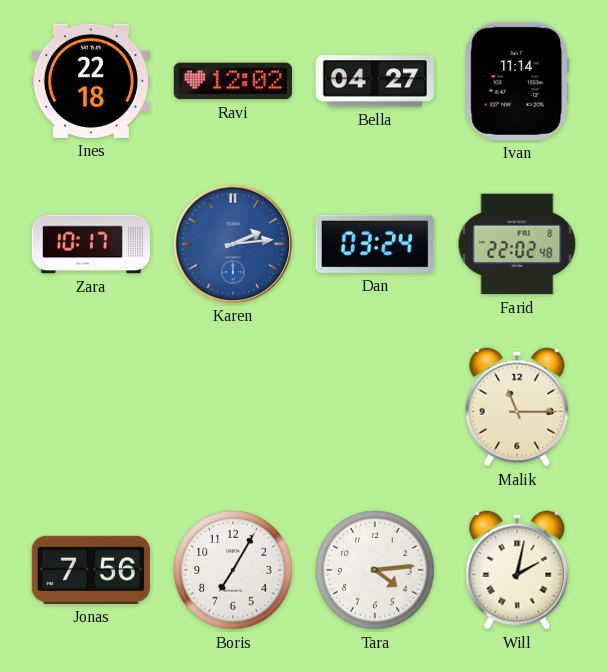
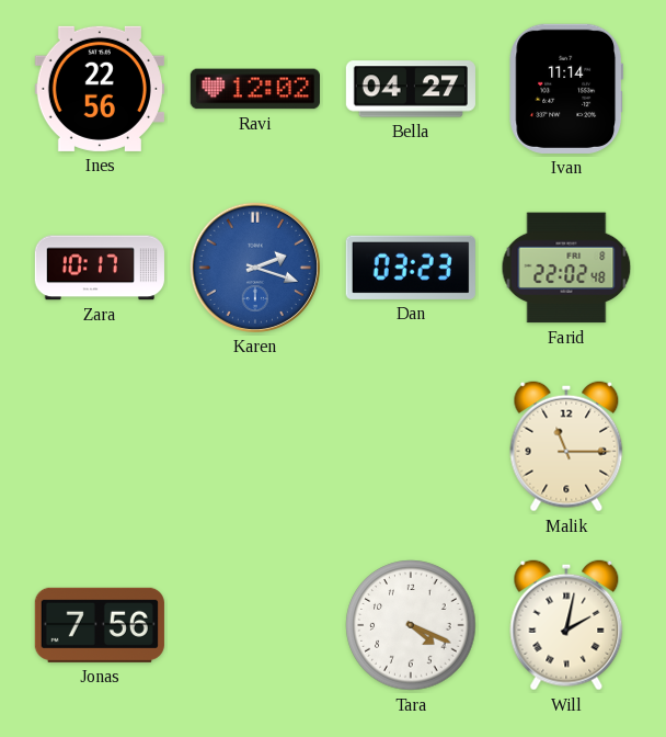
Ines: 22:18 -> 22:56 (100, 89)
Karen: 2:14 -> 2:18 (255, 268)
Dan: 03:24 -> 03:23 (411, 268)
Boris: 7:05 -> none (233, 570)
Tara: 4:14 -> 4:19 (411, 625)
